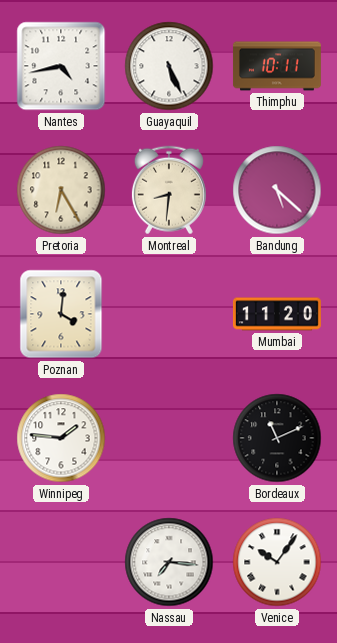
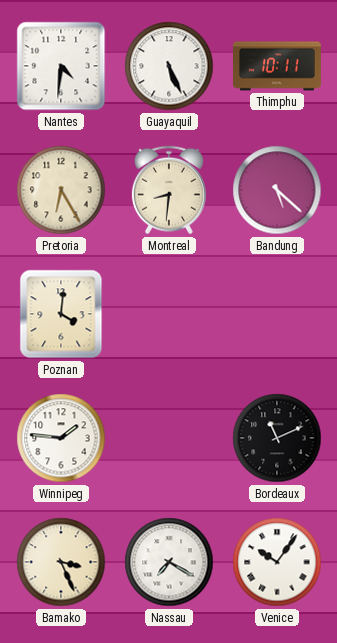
Nantes: 4:43 -> 4:31 (61, 66)
Mumbai: 11:20 -> none (277, 314)
Bamako: none -> 3:26 (61, 562)
Nassau: 7:16 -> 7:20 (169, 562)
